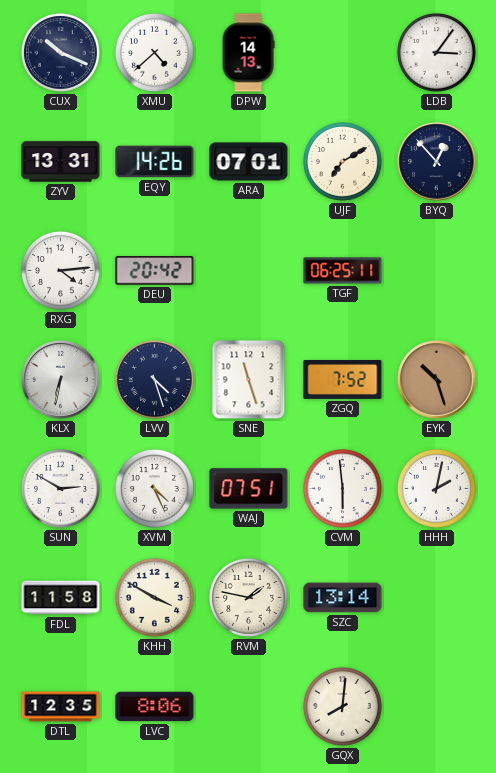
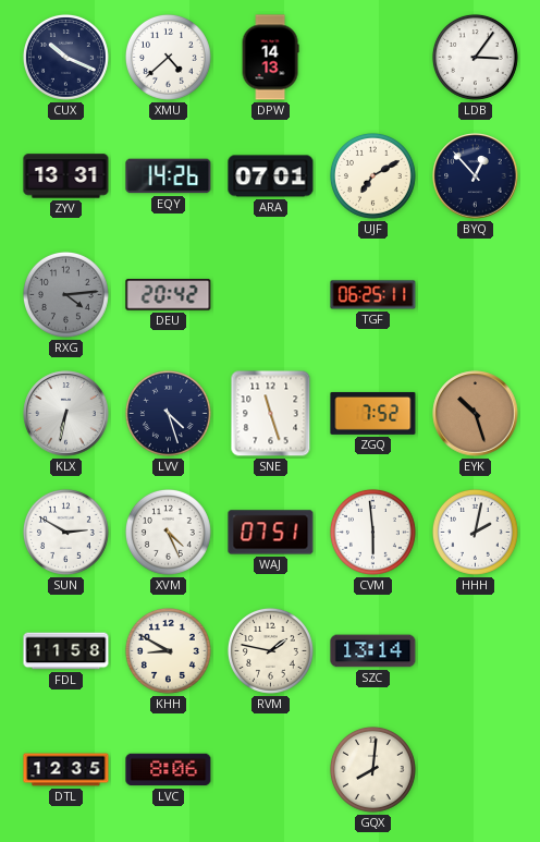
RXG dial: white -> grey (65, 294)
KHH: 3:50 -> 8:50 (168, 650)
